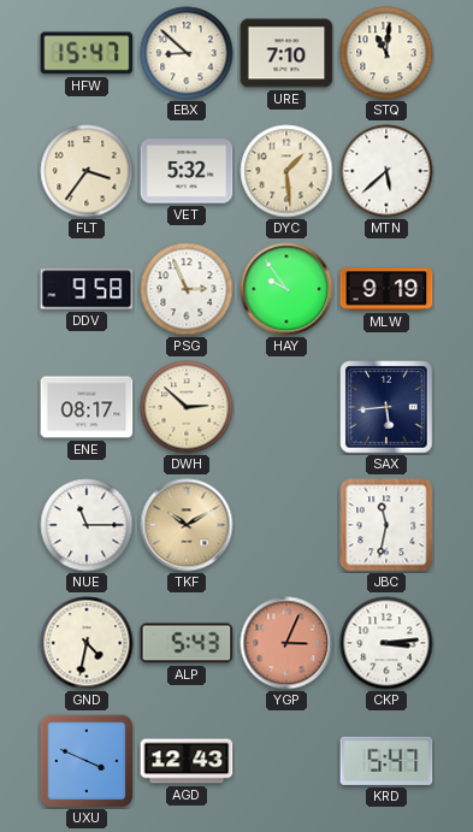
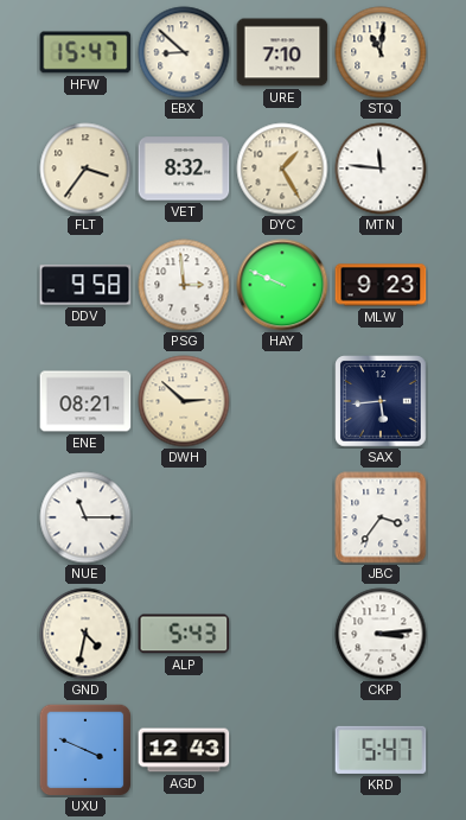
VET: 5:32 -> 8:32 (184, 169)
DYC: 1:29 -> 1:25 (282, 169)
MTN: 5:38 -> 11:46 (381, 169)
PSG: 2:56 -> 2:59 (184, 285)
HAY: 9:54 -> 9:49 (282, 285)
MLW: 9:19 -> 9:23 (381, 285)
ENE: 08:17 -> 08:21 (85, 401)
TKF: 10:10 -> none (187, 525)
JBC: 11:32 -> 3:36 (381, 517)
YGP: 3:04 -> none (286, 643)
